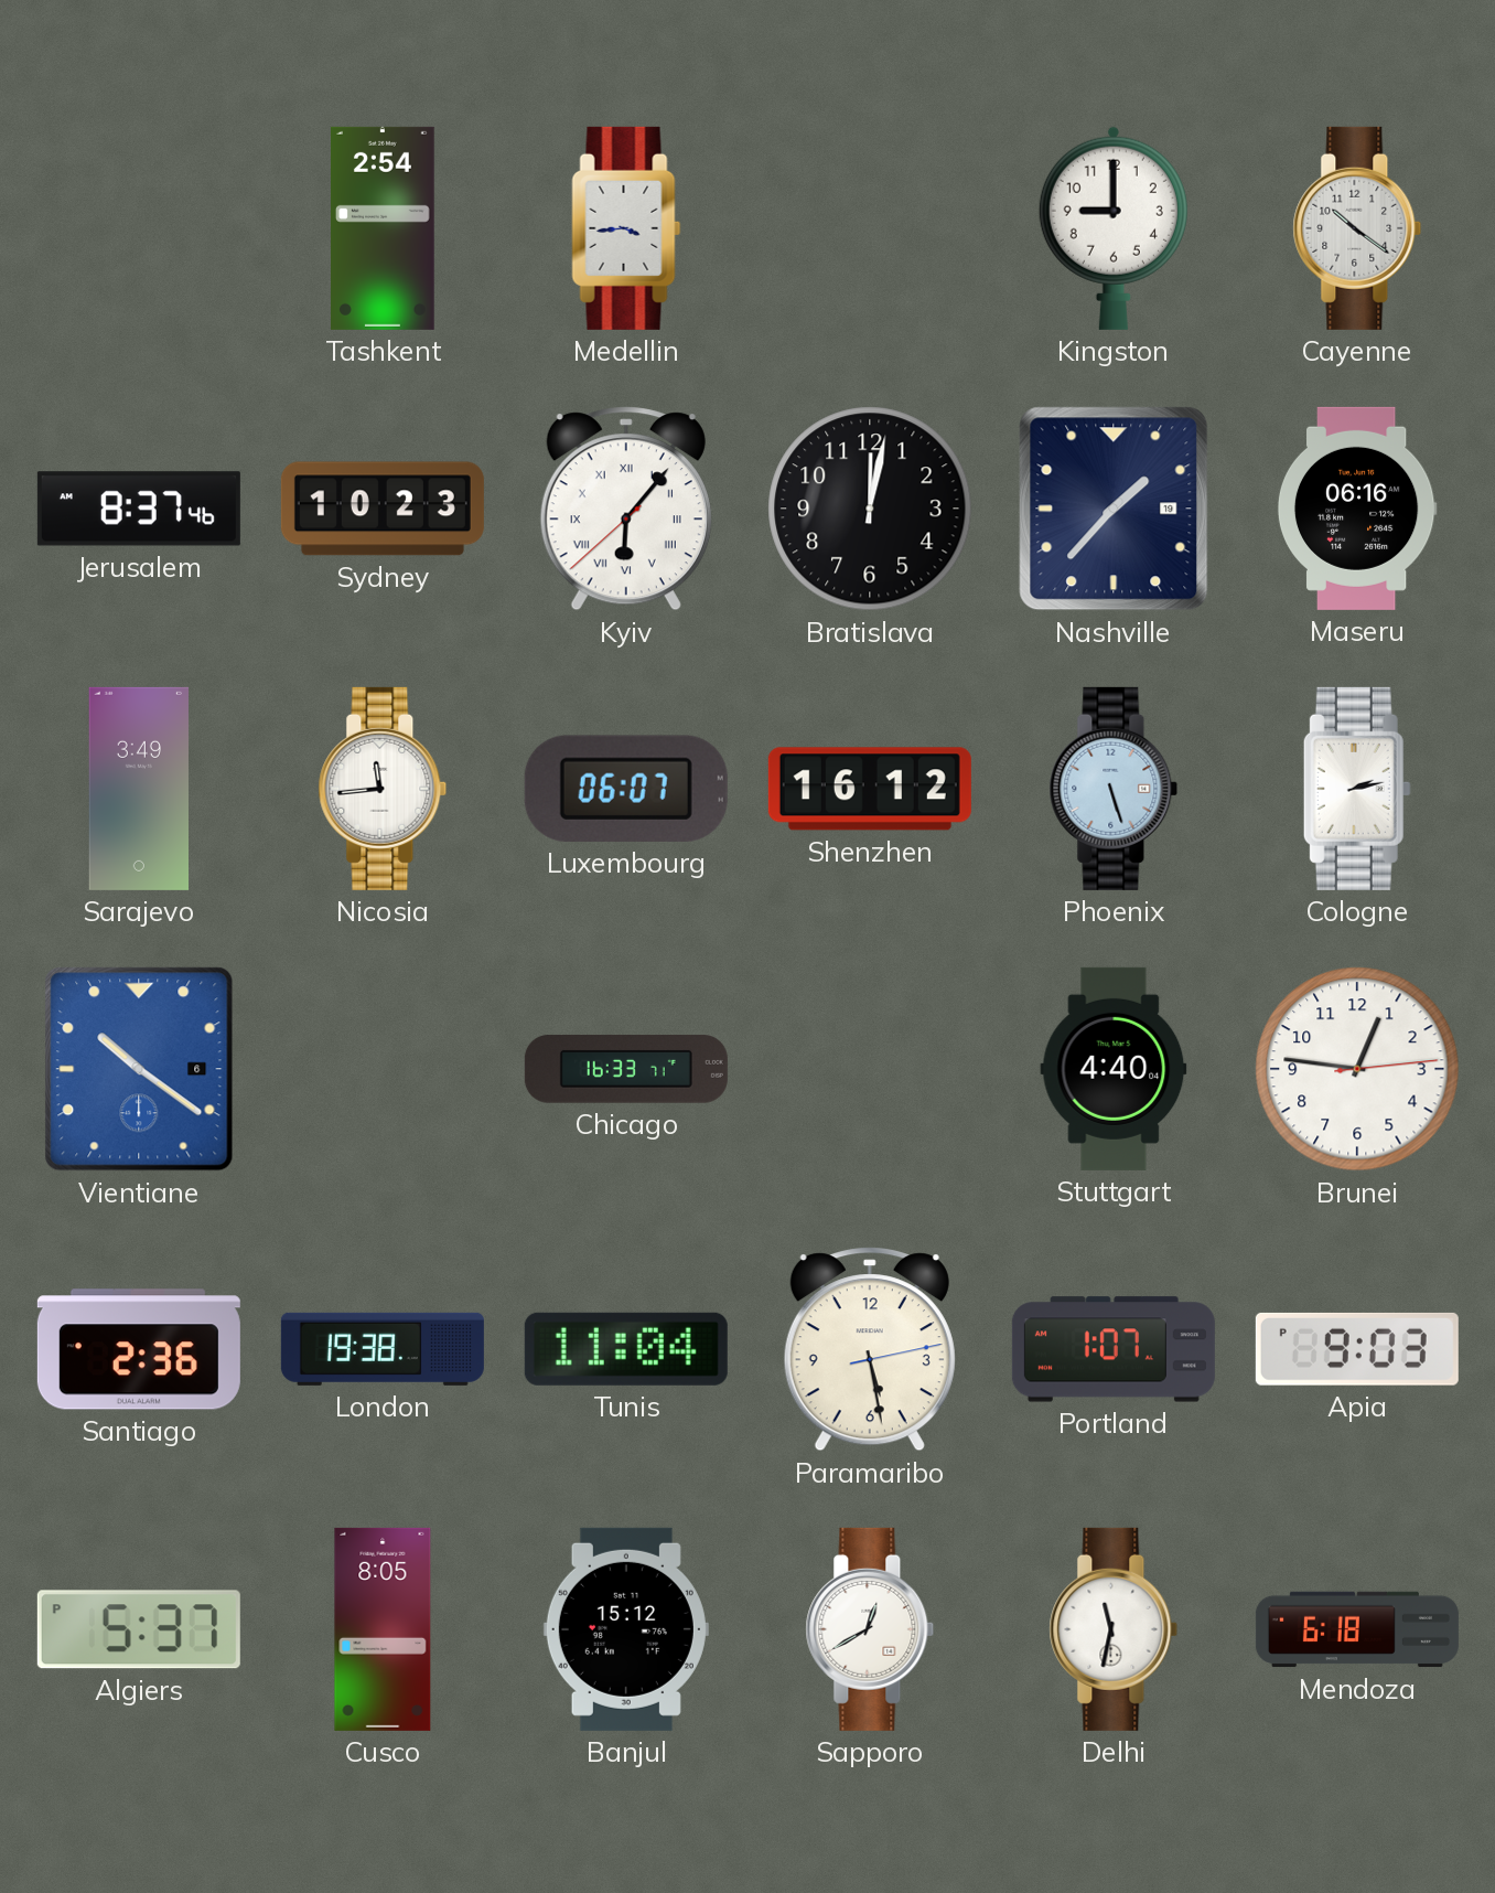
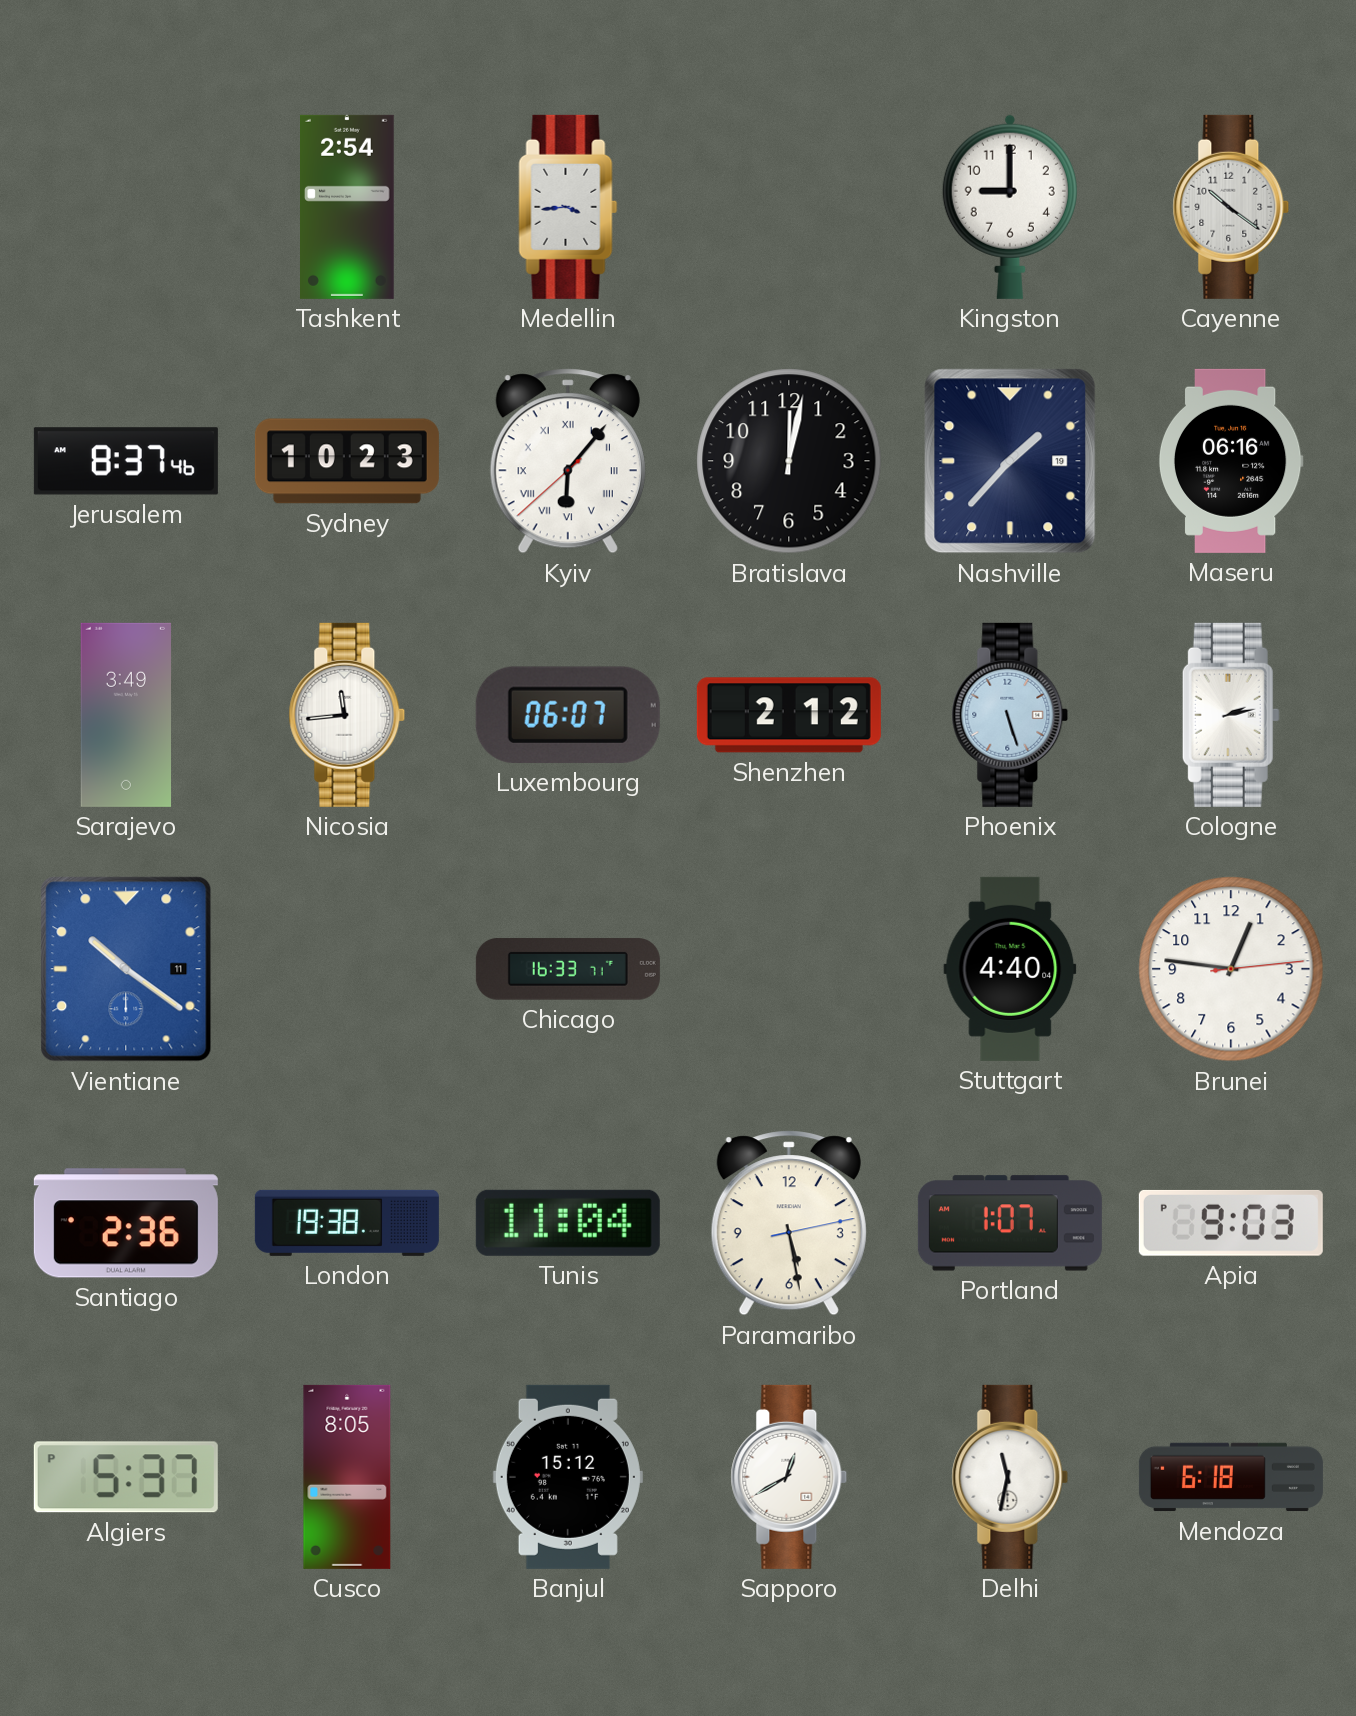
Shenzhen: 16:12 -> 2:12 (789, 715)
Vientiane date: 6 -> 11 (126, 969)
